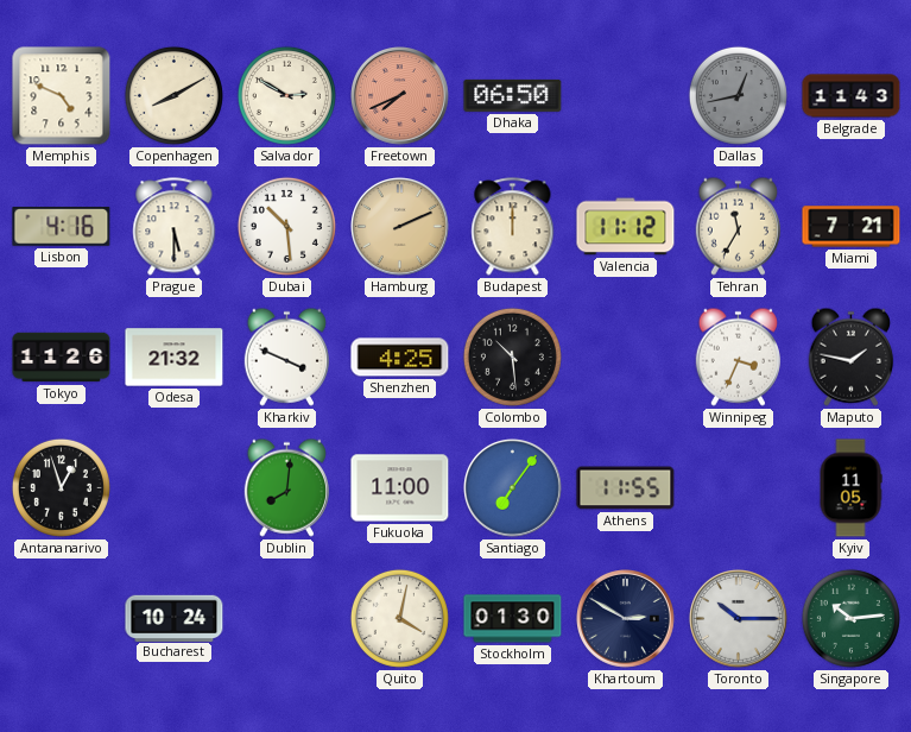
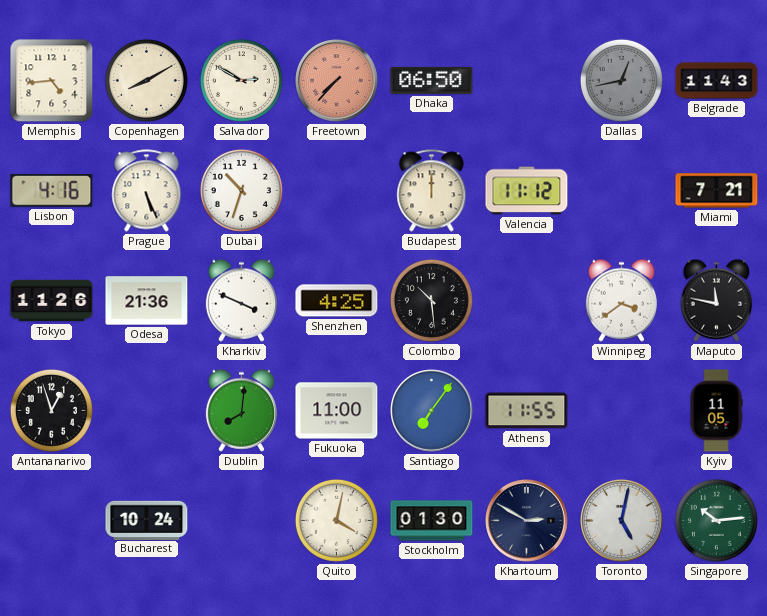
Memphis: 4:49 -> 4:44 (52, 81)
Freetown: 7:41 -> 7:37 (337, 81)
Prague: 5:30 -> 5:26 (147, 191)
Dubai: 10:29 -> 10:33 (241, 190)
Hamburg: 2:11 -> none (400, 227)
Tehran: 11:35 -> none (738, 226)
Odesa: 21:32 -> 21:36 (147, 301)
Winnipeg: 3:34 -> 3:39 (621, 300)
Maputo: 1:47 -> 11:47 (716, 300)
Toronto: 10:15 -> 5:02 (622, 521)
